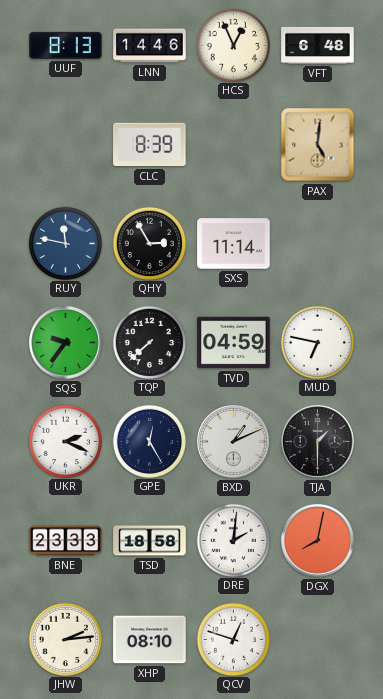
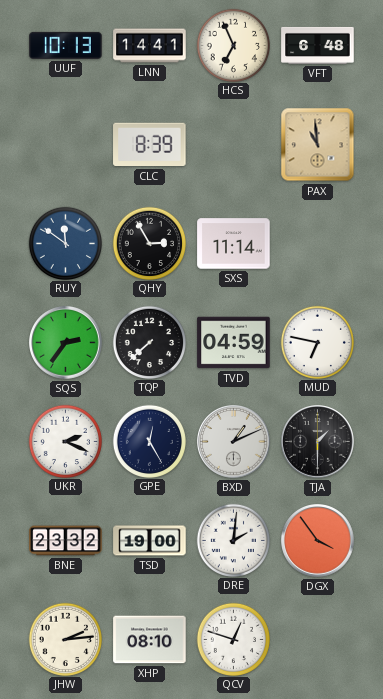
UUF: 8:13 -> 10:13 (66, 45)
LNN: 14:46 -> 14:41 (150, 46)
HCS: 12:56 -> 6:56 (233, 45)
PAX: 5:01 -> 10:59 (318, 145)
RUY: 11:47 -> 11:51 (65, 243)
SQS: 9:36 -> 2:36 (66, 343)
BNE: 23:33 -> 23:32 (66, 541)
TSD: 18:58 -> 19:00 (150, 541)
DGX: 8:02 -> 3:54 (318, 541)
